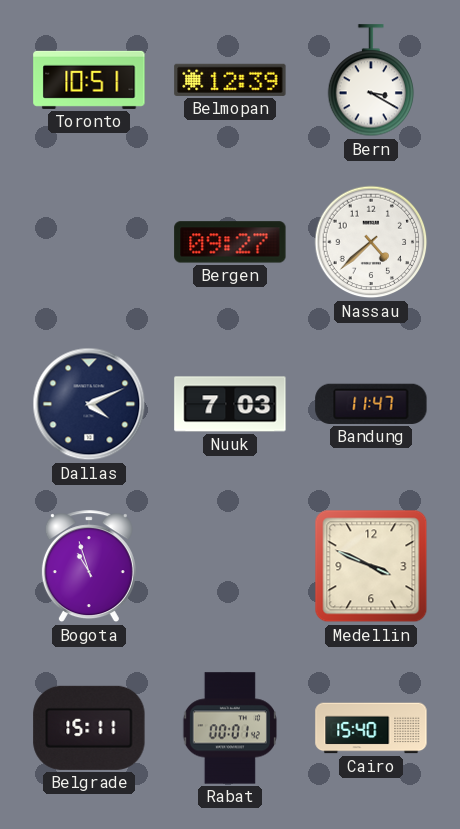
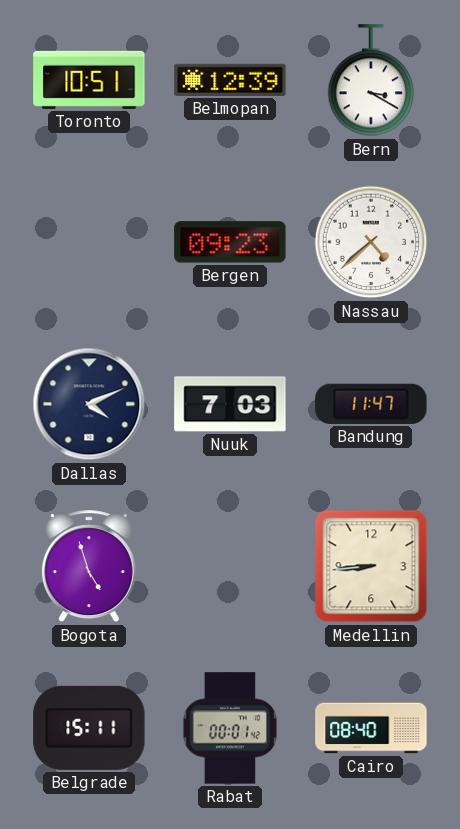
Bergen: 09:27 -> 09:23 (230, 242)
Bogota: 10:57 -> 4:57 (89, 567)
Medellin: 3:49 -> 8:44 (371, 566)
Cairo: 15:40 -> 08:40 (371, 728)
